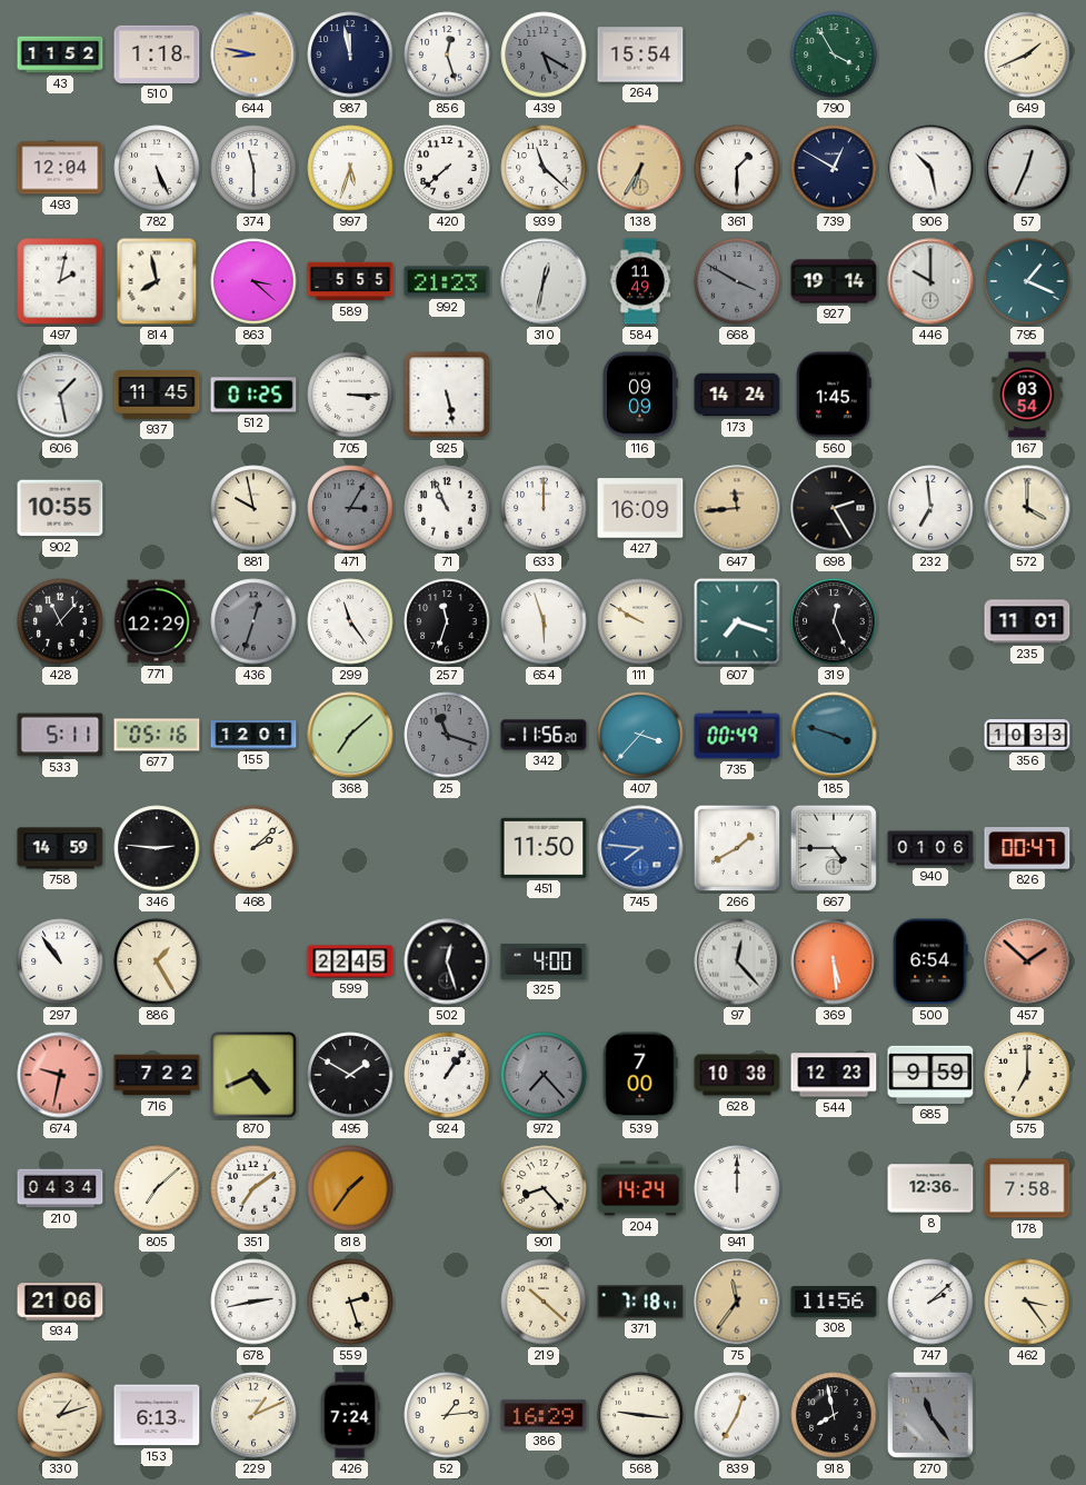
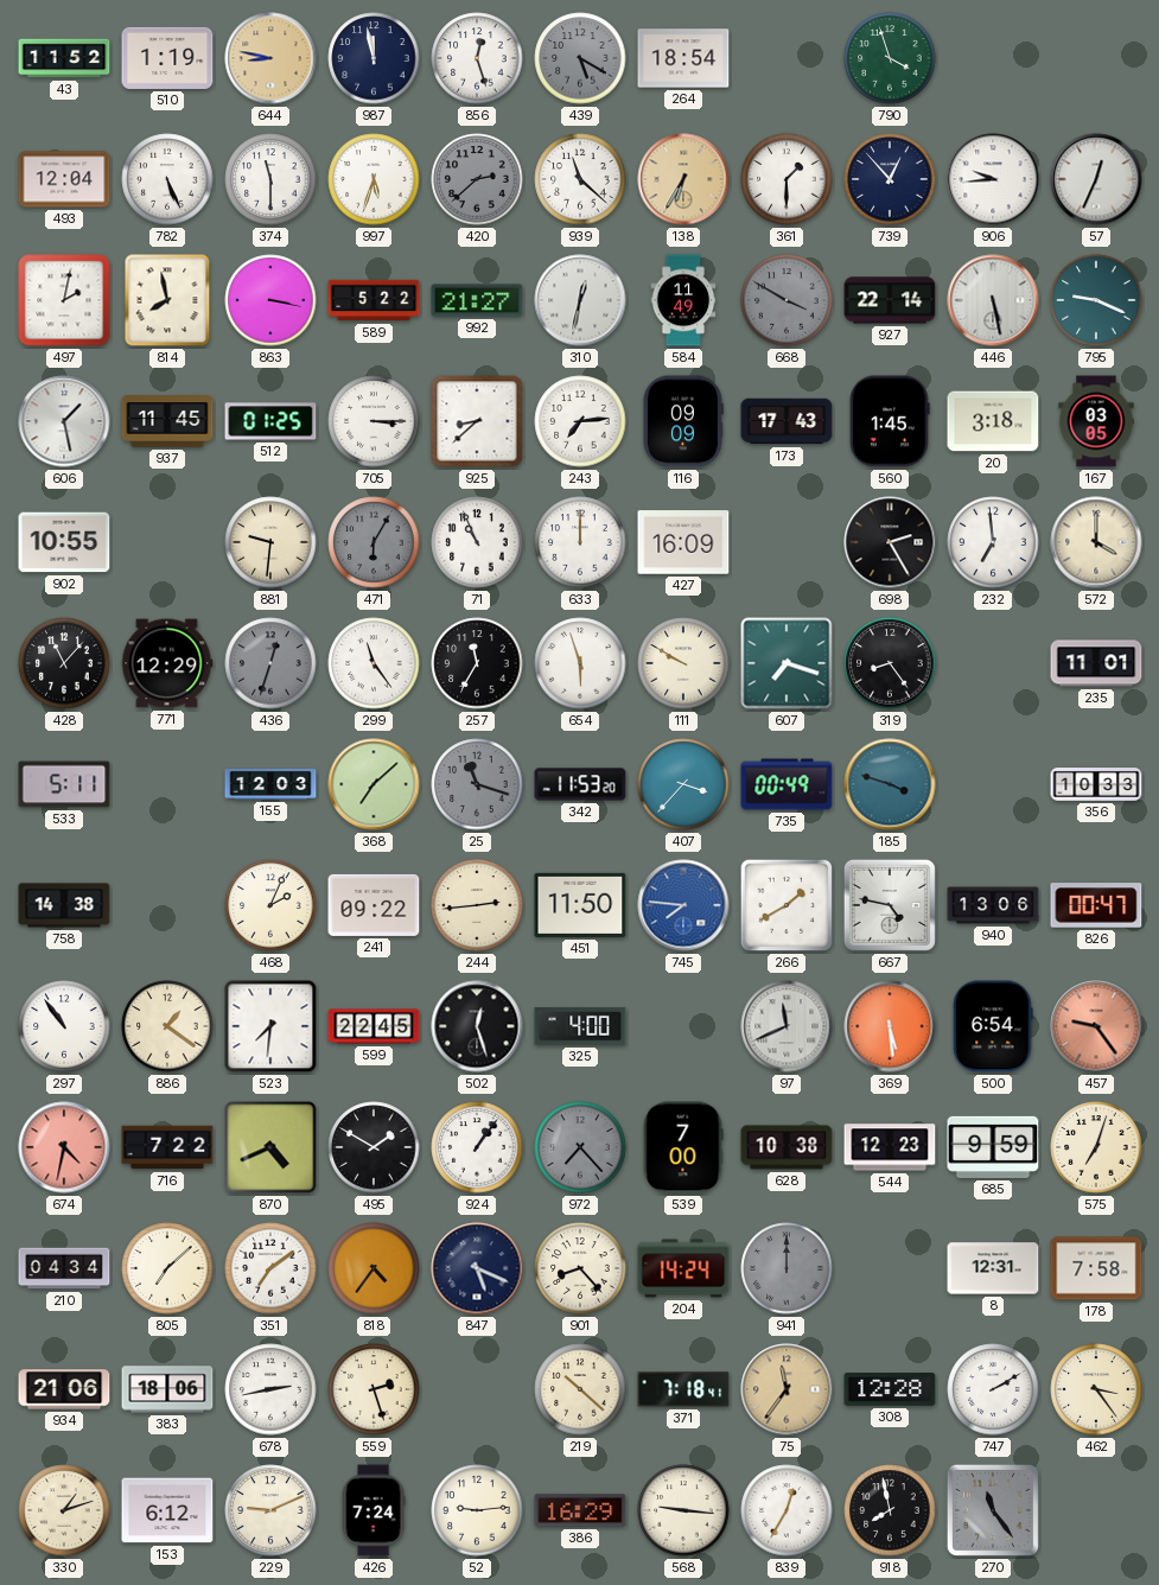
510: 1:18 -> 1:19 (167, 58)
264: 15:54 -> 18:54 (683, 58)
790: 3:55 -> 3:57 (890, 58)
649: 1:41 -> none (1027, 54)
420: 7:38 -> 2:38 (477, 179)
420 dial: white -> grey (477, 179)
739: 12:50 -> 12:53 (890, 179)
906: 10:28 -> 9:44 (993, 179)
863: 3:22 -> 3:17 (270, 300)
589: 5:55 -> 5:22 (374, 300)
992: 21:23 -> 21:27 (477, 300)
927: 19:14 -> 22:14 (890, 300)
446: 10:00 -> 5:28 (993, 300)
795: 1:19 -> 9:19 (1096, 300)
925: 5:28 -> 8:38 (477, 421)
243: none -> 7:14 (580, 421)
173: 14:24 -> 17:43 (787, 421)
20: none -> 3:18 (993, 421)
167: 03:54 -> 03:05 (1096, 421)
881: 9:58 -> 9:31 (270, 542)
471: 3:05 -> 6:05 (374, 542)
647: 11:44 -> none (737, 508)
257: 11:33 -> 11:35 (477, 663)
319: 12:26 -> 8:24 (890, 663)
677: 05:16 -> none (157, 735)
155: 12:01 -> 12:03 (270, 784)
342: 11:56 -> 11:53 (580, 784)
758: 14:59 -> 14:38 (64, 905)
346: 2:46 -> none (157, 848)
468: 2:08 -> 2:04 (270, 905)
241: none -> 09:22 (374, 905)
244: none -> 2:44 (477, 905)
667: 4:45 -> 4:47 (890, 905)
940: 01:06 -> 13:06 (993, 905)
886: 1:25 -> 1:21 (167, 1026)
523: none -> 7:31 (270, 1026)
97: 12:23 -> 11:41 (787, 1026)
457: 1:52 -> 9:24 (1096, 1026)
674: 9:32 -> 4:32 (64, 1147)
575: 7:00 -> 7:03 (1096, 1147)
818: 1:36 -> 4:36 (374, 1268)
847: none -> 5:19 (477, 1268)
941 dial: white -> grey (787, 1268)
8: 12:36 -> 12:31 (993, 1268)
383: none -> 18:06 (167, 1389)
308: 11:56 -> 12:28 (890, 1390)
747: 2:08 -> 2:10 (993, 1389)
153: 6:13 -> 6:12 (167, 1510)
229: 1:11 -> 9:11 (270, 1510)
52: 1:14 -> 9:14 (477, 1510)
